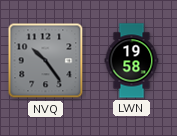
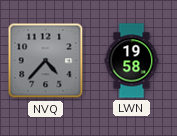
NVQ: 10:24 -> 4:37 (46, 61)
